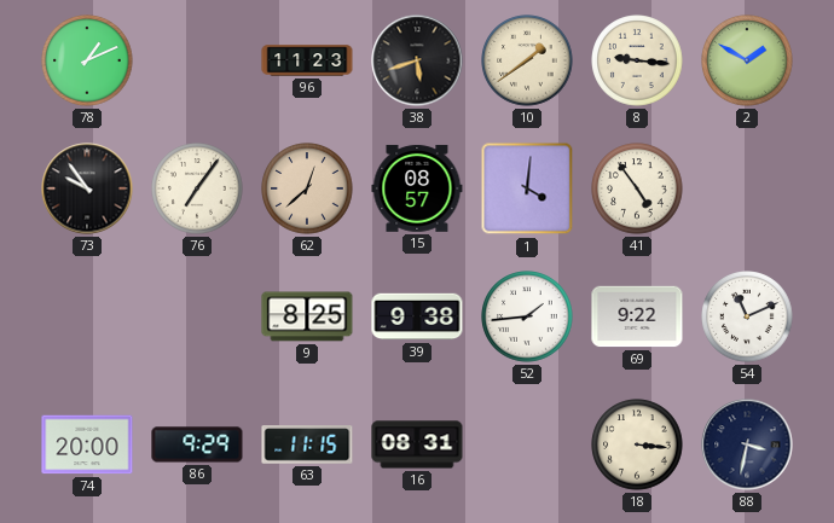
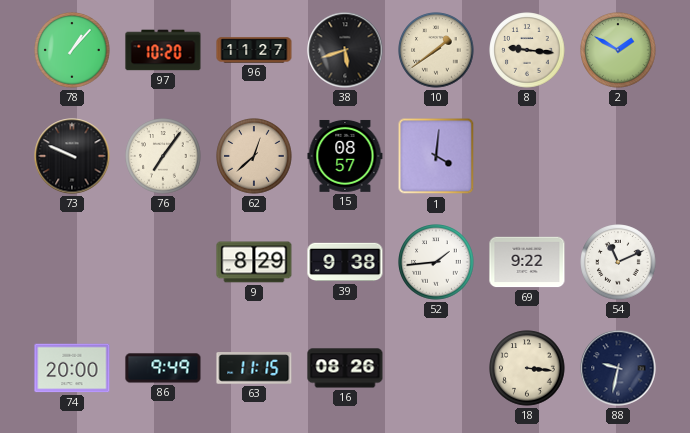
78: 1:11 -> 1:07 (72, 50)
97: none -> 10:20 (163, 50)
96: 11:23 -> 11:27 (254, 50)
73: 9:54 -> 9:49 (72, 156)
41: 4:54 -> none (637, 188)
9: 8:25 -> 8:29 (254, 262)
86: 9:29 -> 9:49 (163, 368)
16: 08:31 -> 08:26 (345, 368)
88: 3:32 -> 9:32 (618, 368)
